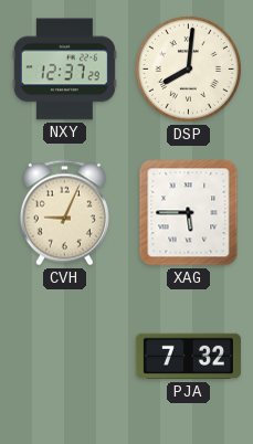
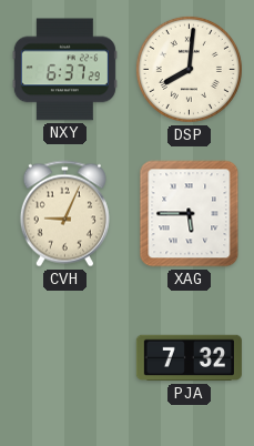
NXY: 12:37 -> 6:37 (64, 70)
